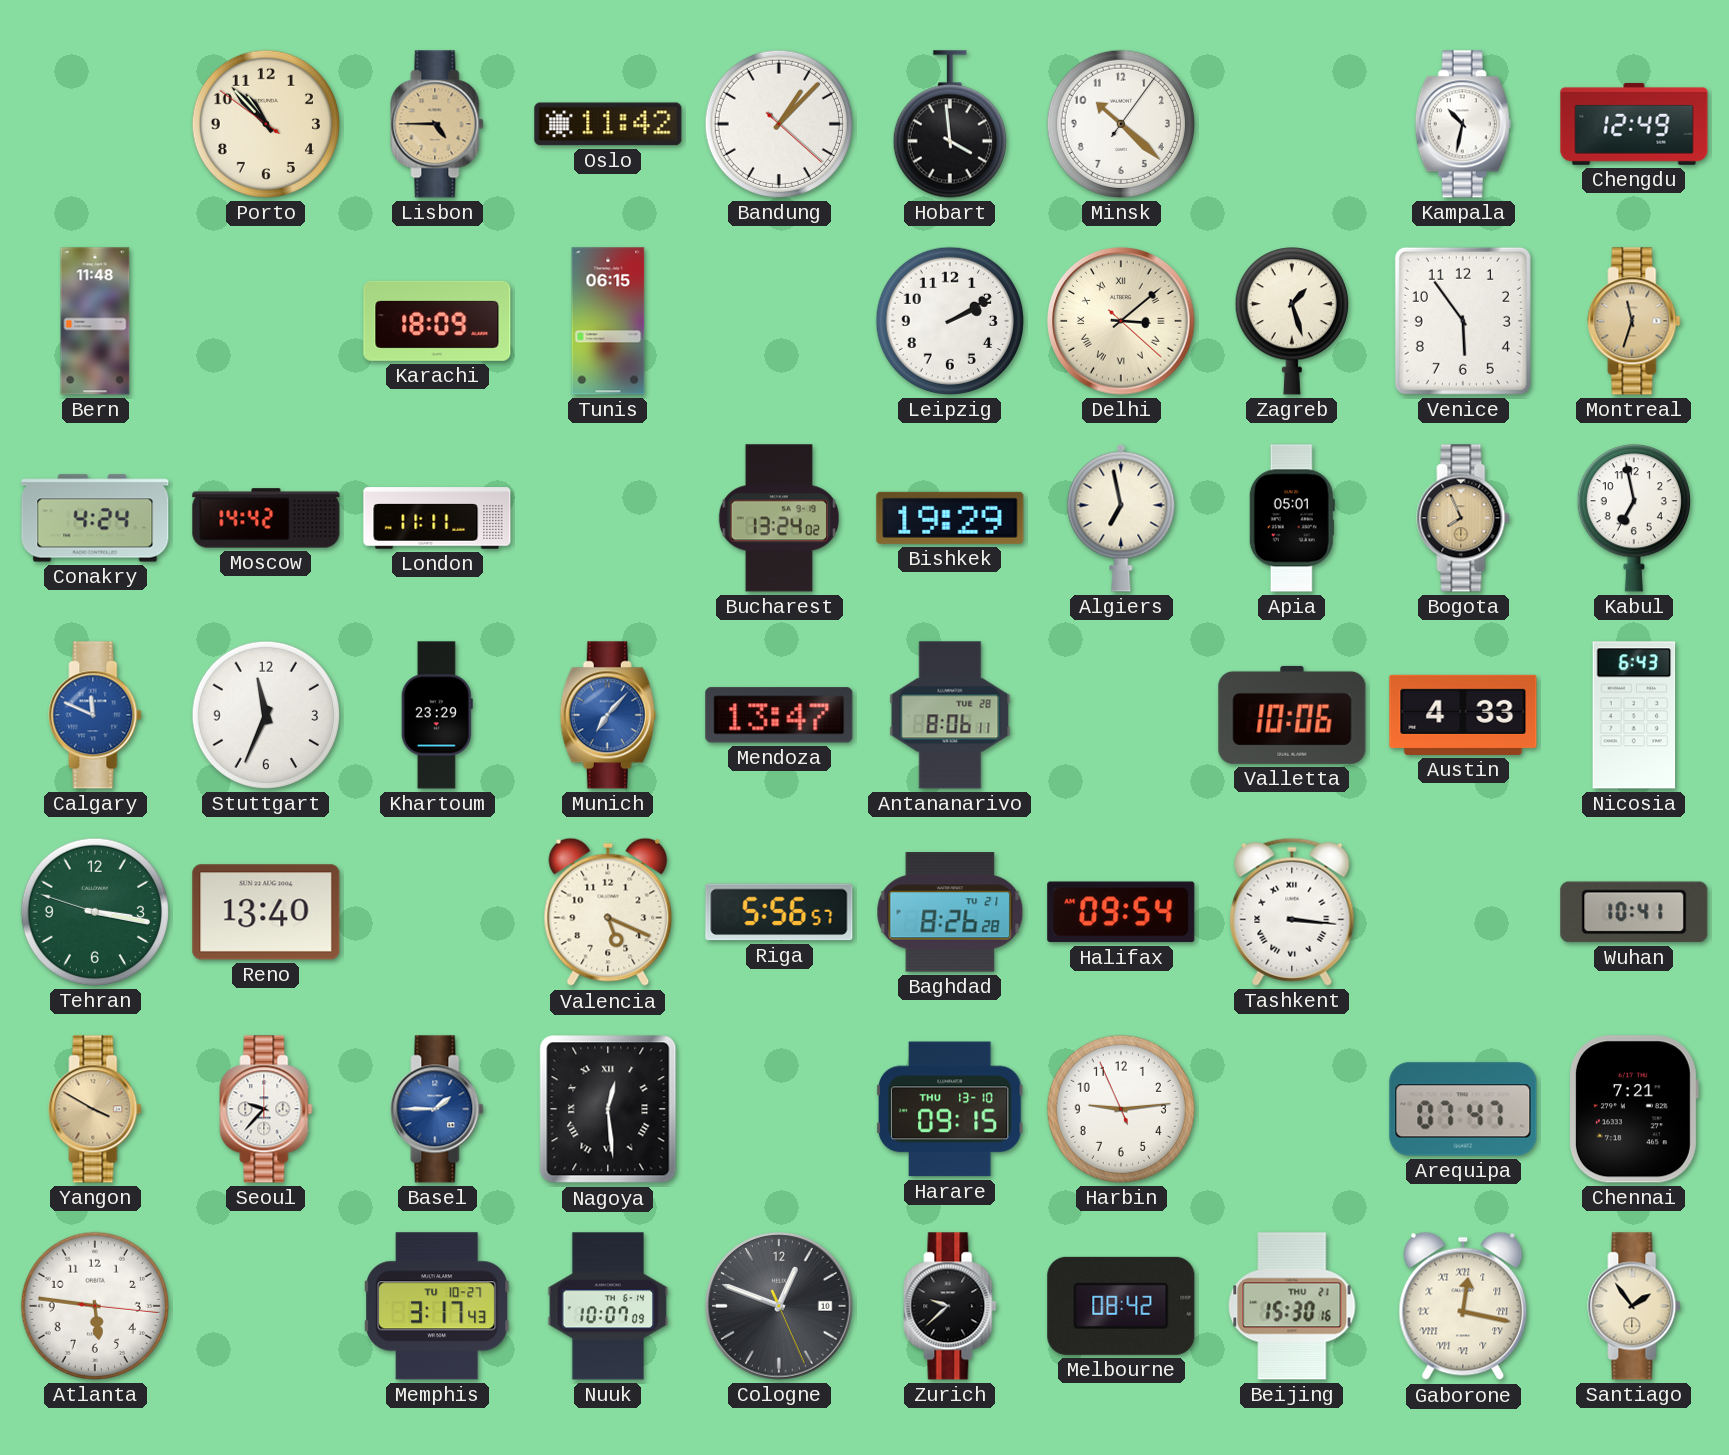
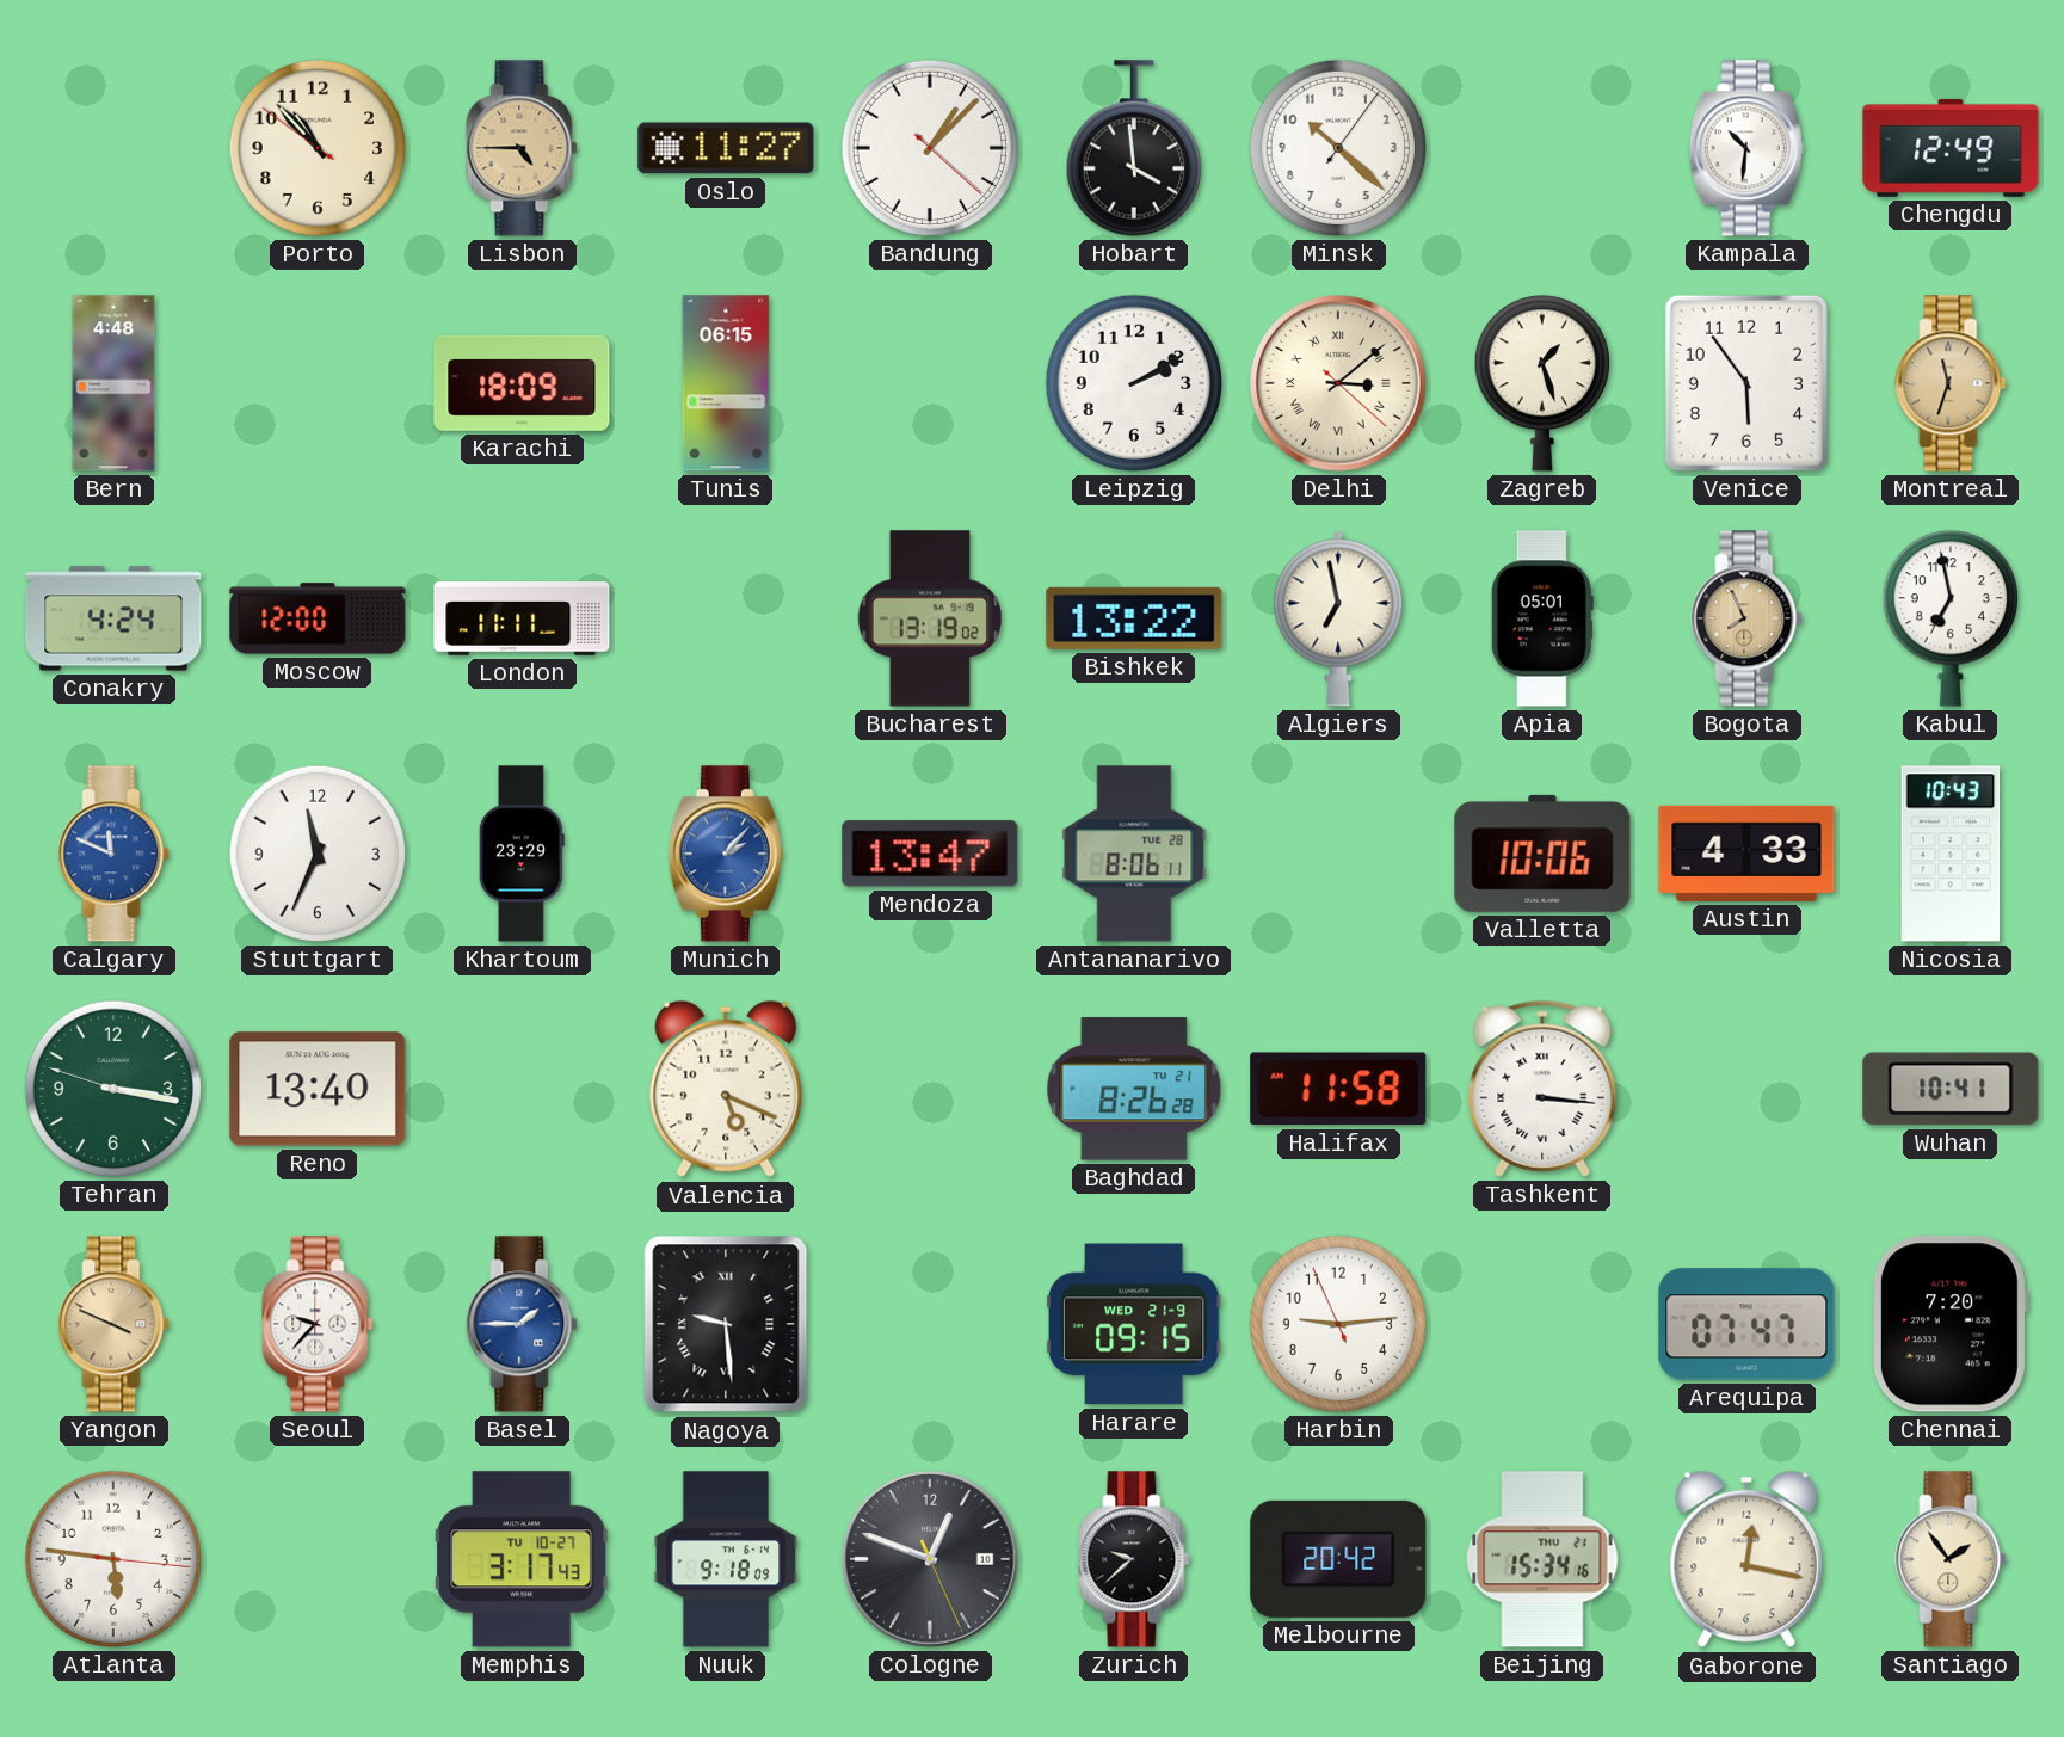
Oslo: 11:42 -> 11:27 (726, 148)
Kampala: 10:32 -> 10:31 (1746, 148)
Bern: 11:48 -> 4:48 (113, 383)
Moscow: 14:42 -> 12:00 (318, 618)
Bucharest: 13:24 -> 13:19 (930, 618)
Bishkek: 19:29 -> 13:22 (1134, 618)
Munich: 7:07 -> 2:07 (726, 854)
Nicosia: 6:43 -> 10:43 (1951, 854)
Riga: 5:56 -> none (779, 912)
Halifax: 09:54 -> 11:58 (1338, 1089)
Yangon: 3:50 -> 3:49 (113, 1324)
Nagoya: 12:29 -> 9:29 (726, 1324)
Harare date: THU 13-10 -> WED 21-9 (1134, 1324)
Chennai: 7:21 -> 7:20 (1949, 1324)
Nuuk: 10:07 -> 9:18 (726, 1559)
Melbourne: 08:42 -> 20:42 (1338, 1559)
Beijing: 15:30 -> 15:34 (1542, 1559)
Gaborone numerals: Roman -> Arabic (1746, 1559)
